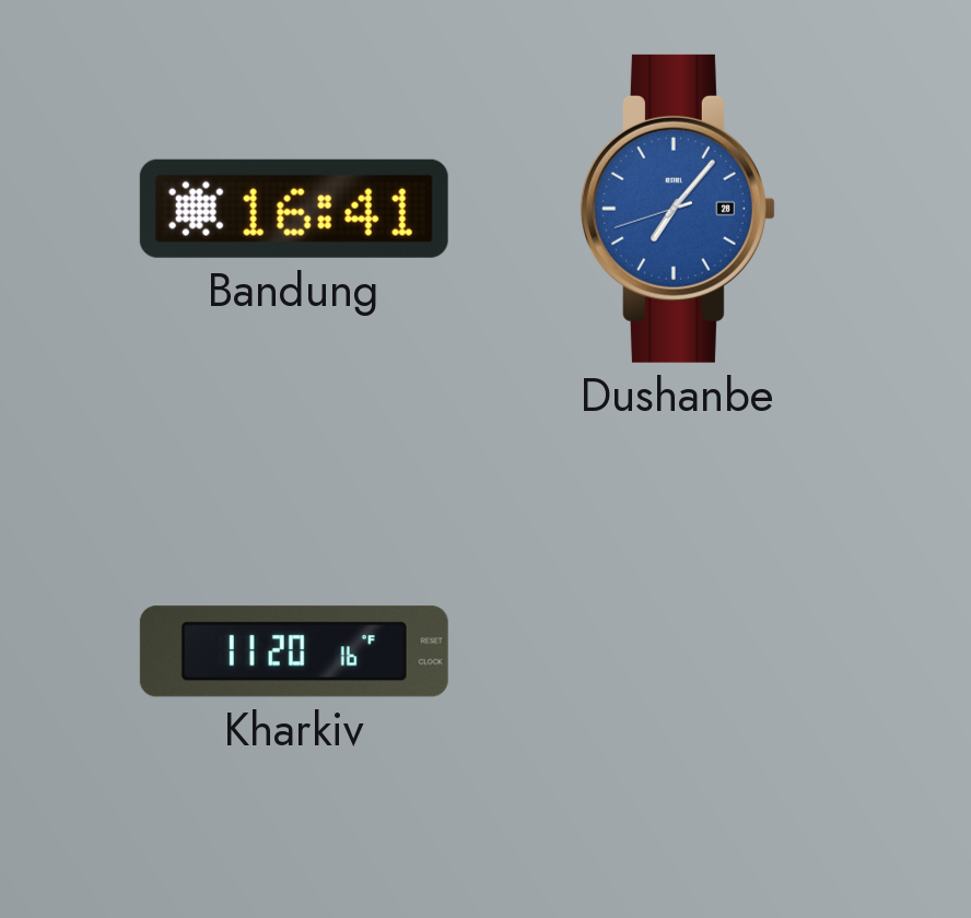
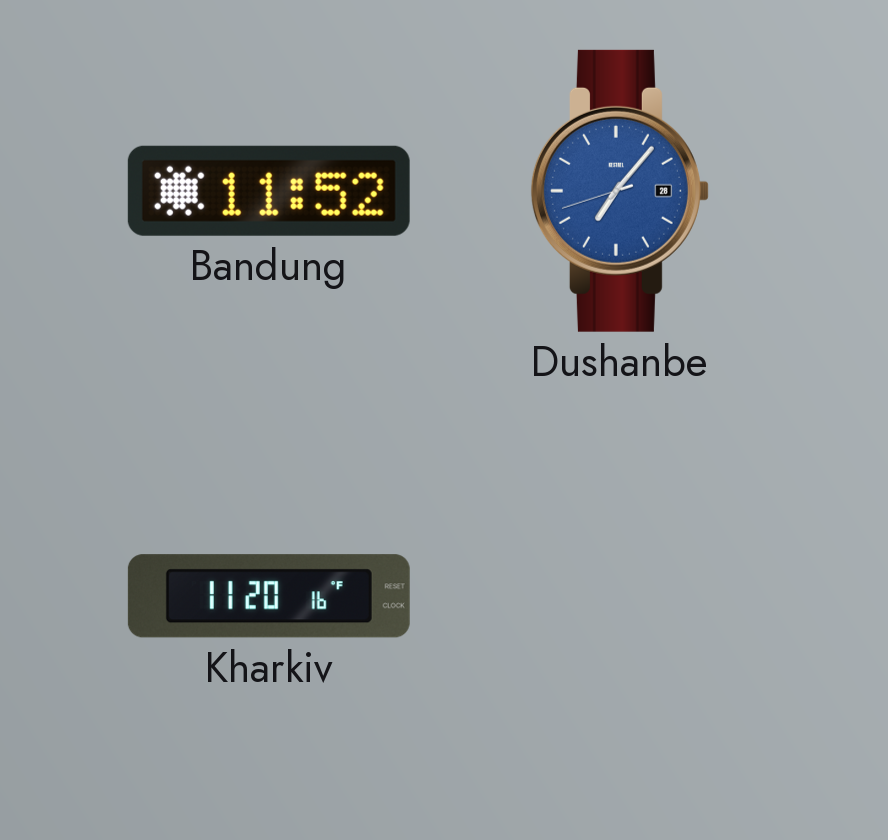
Bandung: 16:41 -> 11:52 (269, 191)
